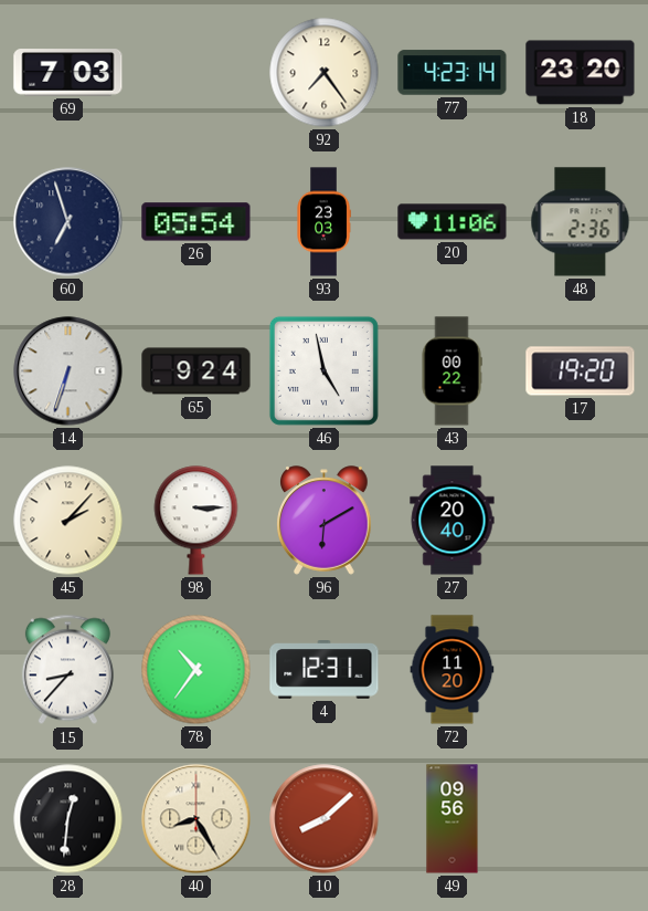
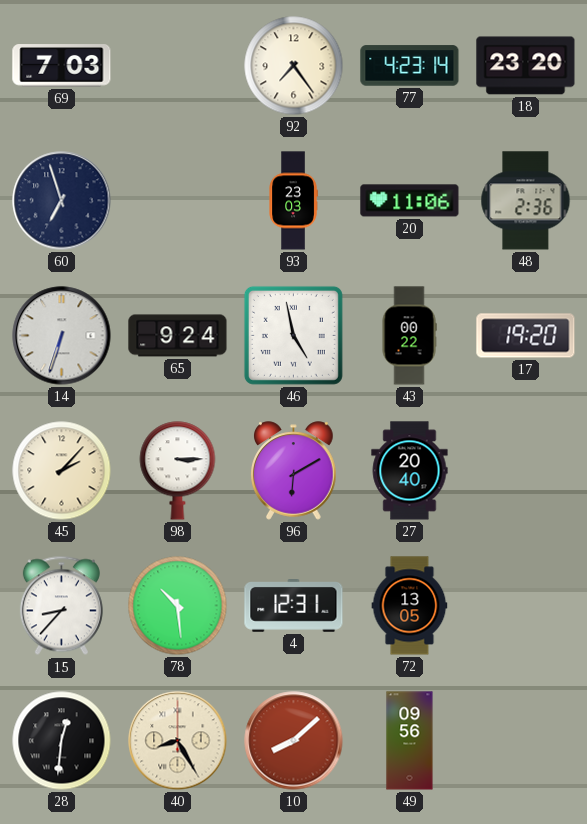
26: 05:54 -> none (196, 222)
78: 10:36 -> 10:29 (178, 606)
72: 11:20 -> 13:05 (410, 606)
